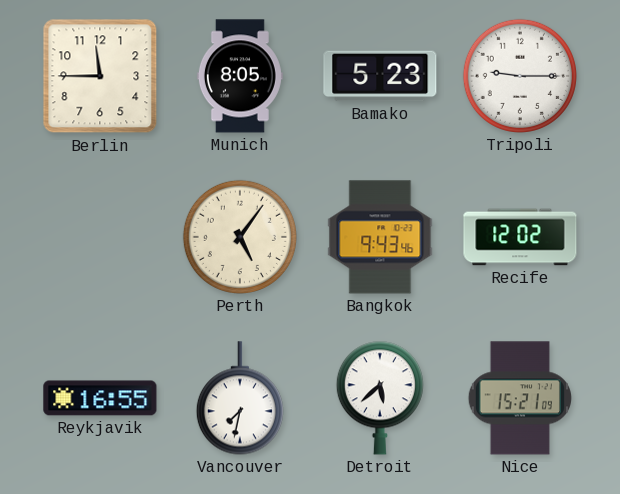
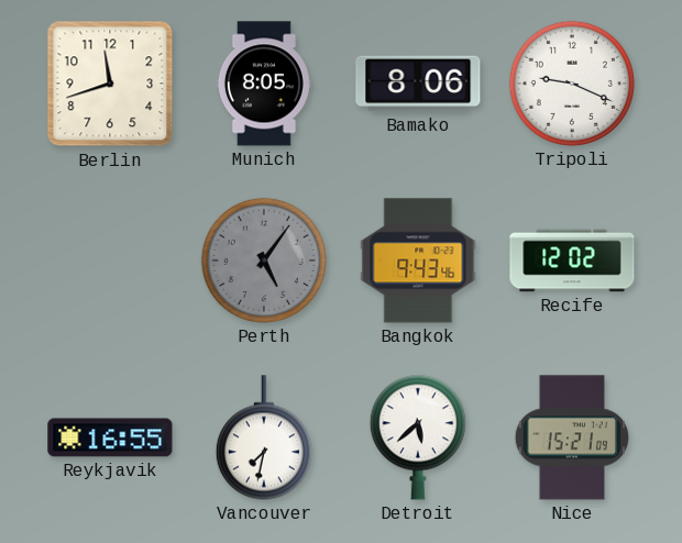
Berlin: 11:45 -> 11:42 (110, 84)
Bamako: 5:23 -> 8:06 (418, 84)
Tripoli: 9:15 -> 9:19 (572, 84)
Perth dial: cream -> grey (264, 261)
